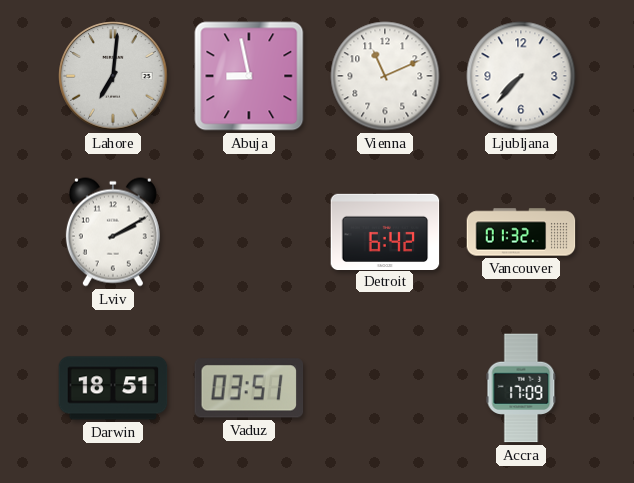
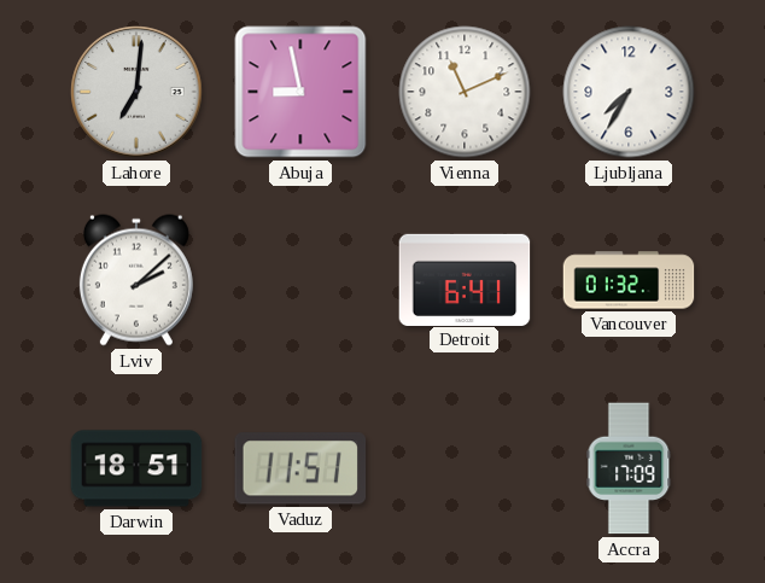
Ljubljana: 7:37 -> 7:35 (629, 92)
Lviv: 2:10 -> 2:08 (136, 280)
Detroit: 6:42 -> 6:41 (465, 279)
Vaduz: 03:51 -> 11:51 (300, 468)
